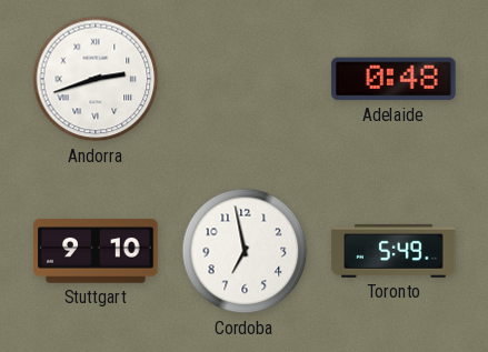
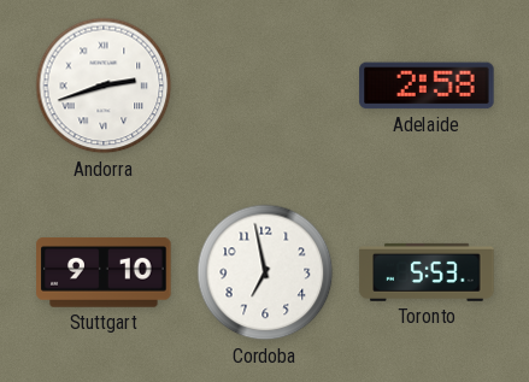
Adelaide: 0:48 -> 2:58 (427, 86)
Toronto: 5:49 -> 5:53 (427, 272)
